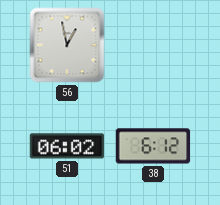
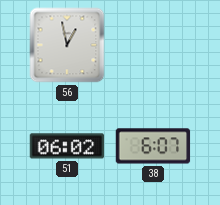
38: 6:12 -> 6:07 (153, 146)
